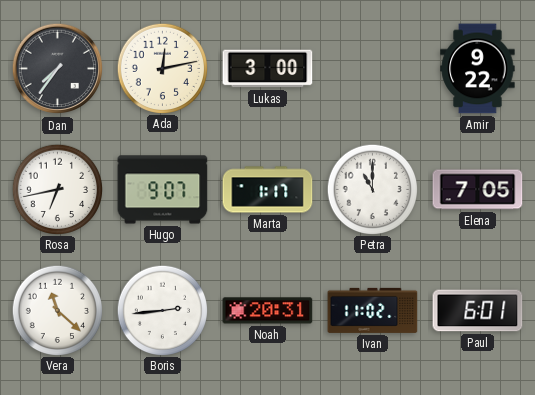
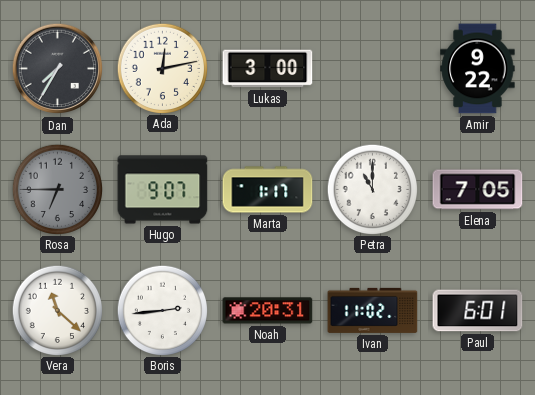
Dan: 7:36 -> 7:35 (58, 69)
Rosa: 6:43 -> 6:45 (57, 189)
Rosa dial: white -> grey (57, 189)
